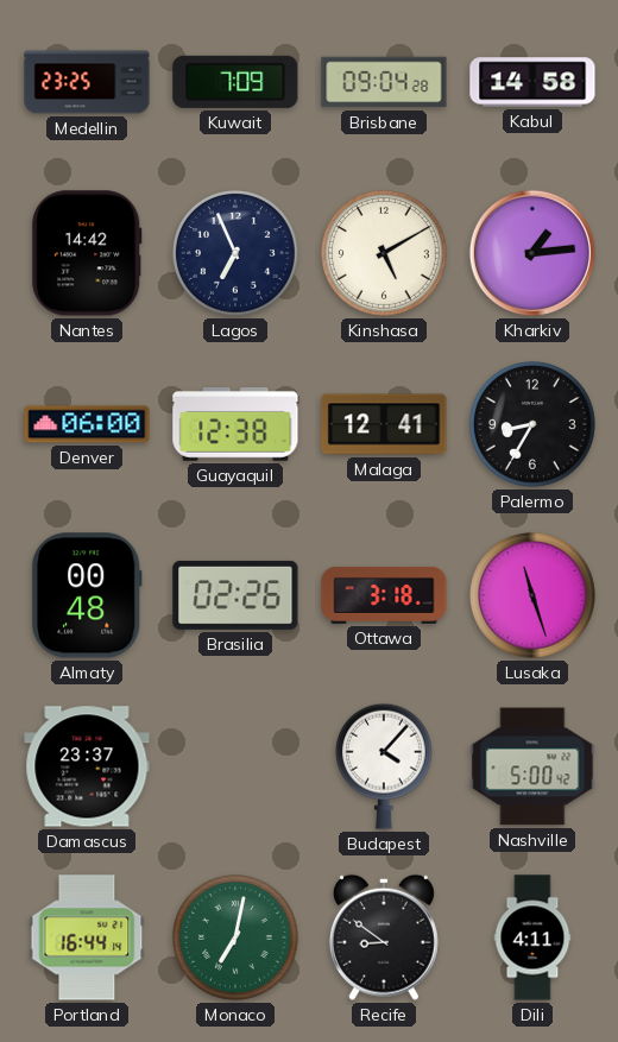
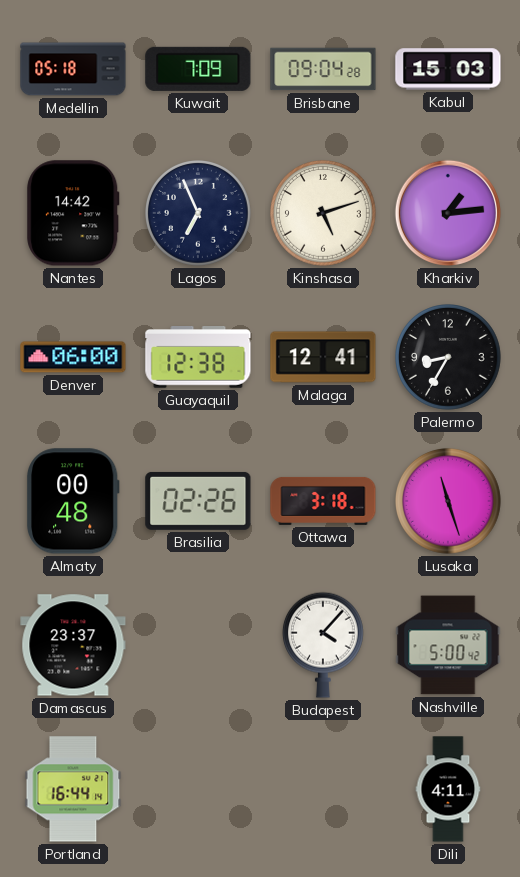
Medellin: 23:25 -> 05:18 (73, 69)
Kabul: 14:58 -> 15:03 (448, 69)
Kinshasa: 5:10 -> 5:12 (324, 214)
Monaco: 7:02 -> none (237, 939)
Recife: 8:51 -> none (384, 937)
